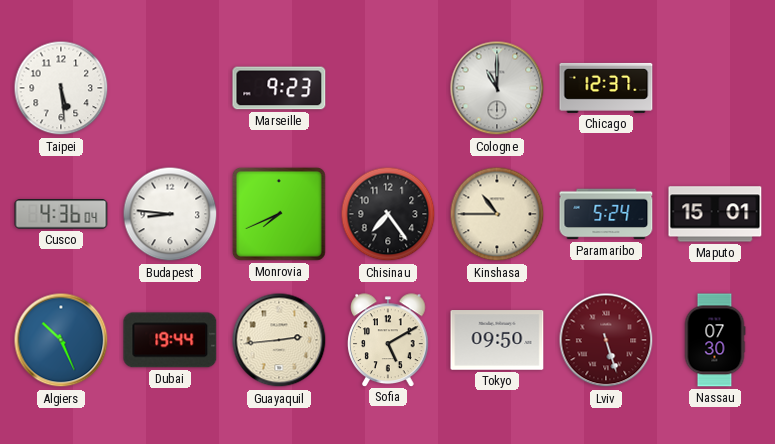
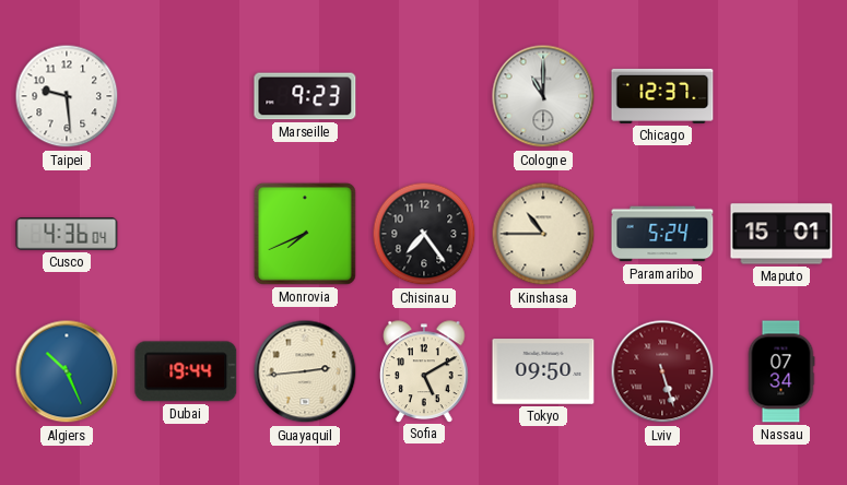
Taipei: 5:29 -> 9:29 (67, 96)
Budapest: 8:46 -> none (170, 214)
Nassau: 07:30 -> 07:34 (781, 371)
